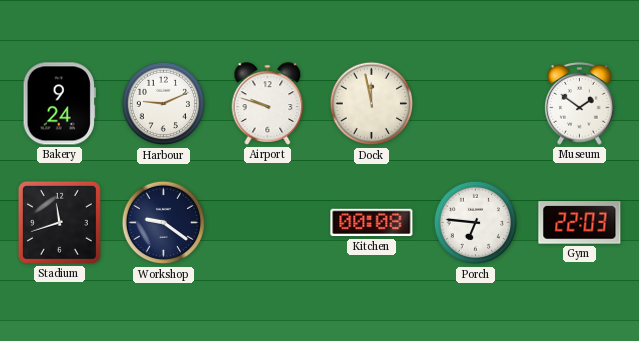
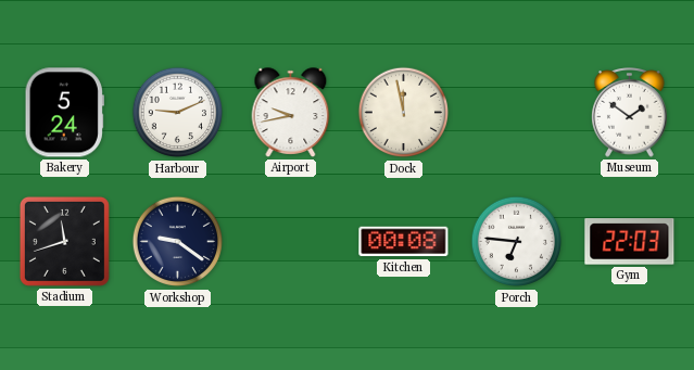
Bakery: 9:24 -> 5:24 (64, 113)
Airport: 9:48 -> 9:43 (291, 113)
